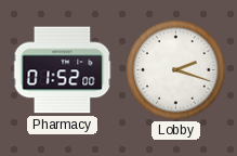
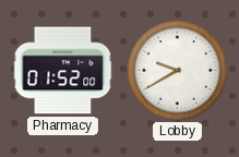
Lobby: 2:18 -> 9:40 (178, 71)
